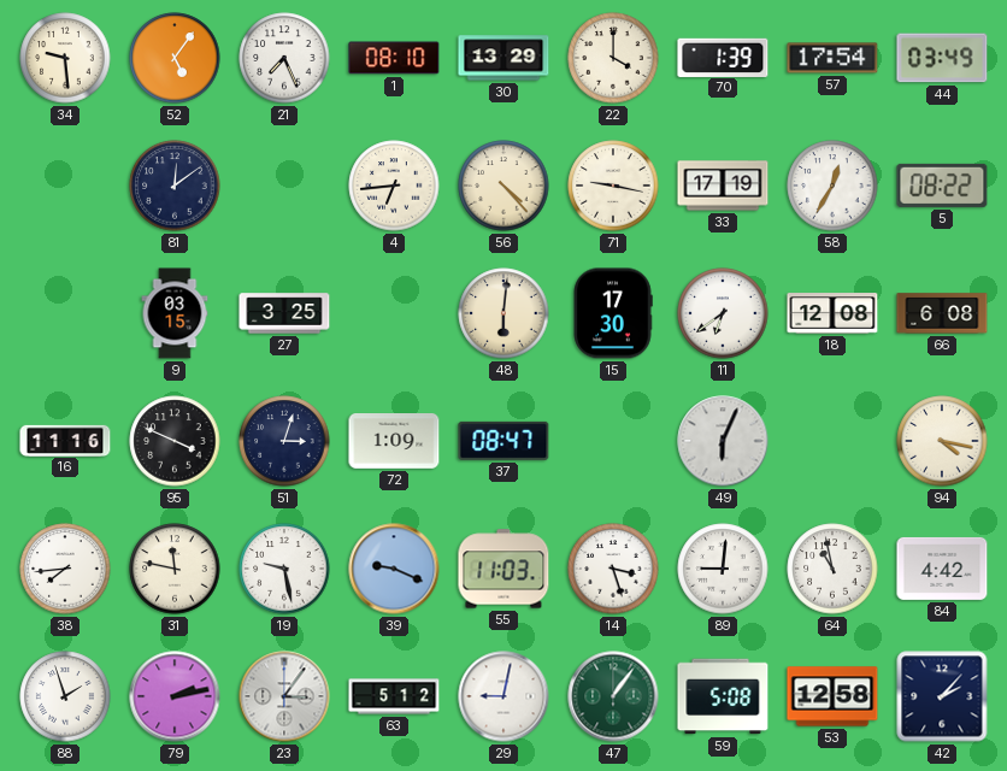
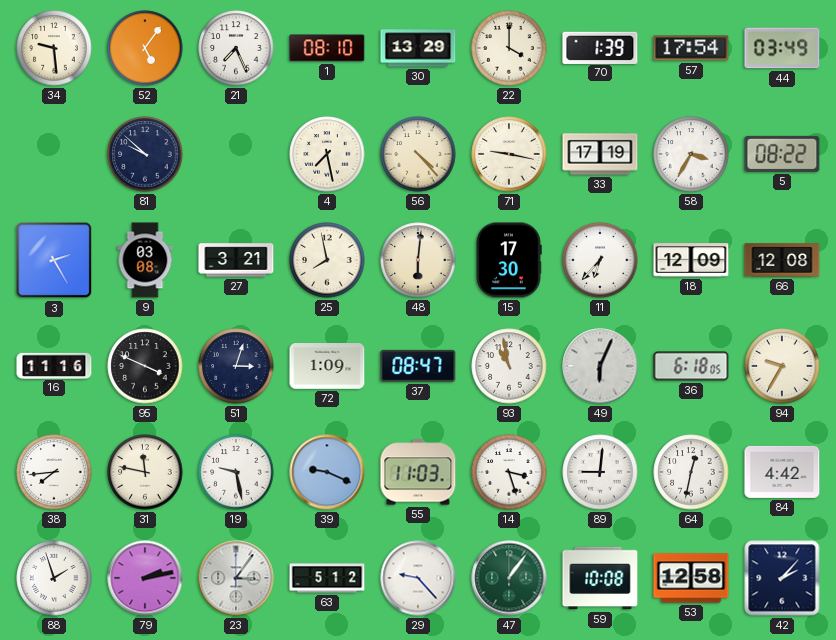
81: 12:09 -> 9:52 (145, 154)
4: 6:44 -> 7:28 (327, 154)
58: 12:35 -> 3:35 (691, 154)
3: none -> 2:25 (54, 260)
9: 03:15 -> 03:08 (145, 260)
27: 3:25 -> 3:21 (236, 260)
25: none -> 7:58 (327, 260)
11: 6:39 -> 6:37 (600, 260)
18: 12:08 -> 12:09 (691, 260)
66: 6:08 -> 12:08 (782, 260)
93: none -> 10:58 (509, 366)
36: none -> 6:18 (691, 366)
94: 4:17 -> 9:35 (782, 366)
64: 10:58 -> 12:32 (691, 472)
29: 9:02 -> 9:23 (418, 578)
59: 5:08 -> 10:08 (600, 578)
